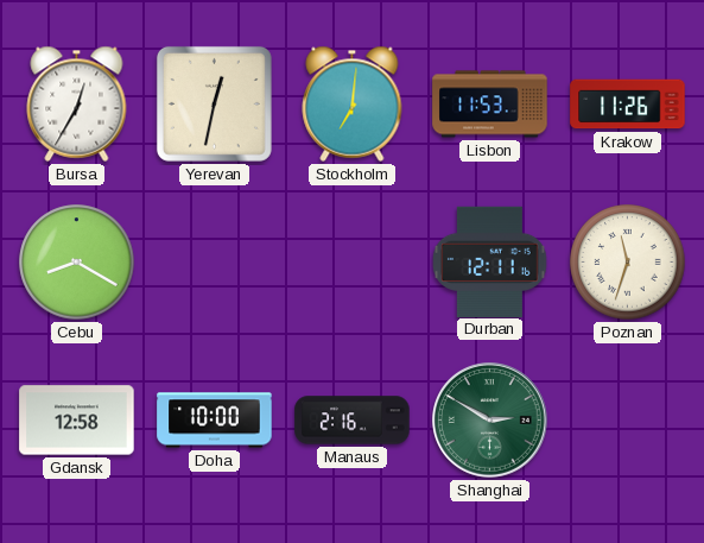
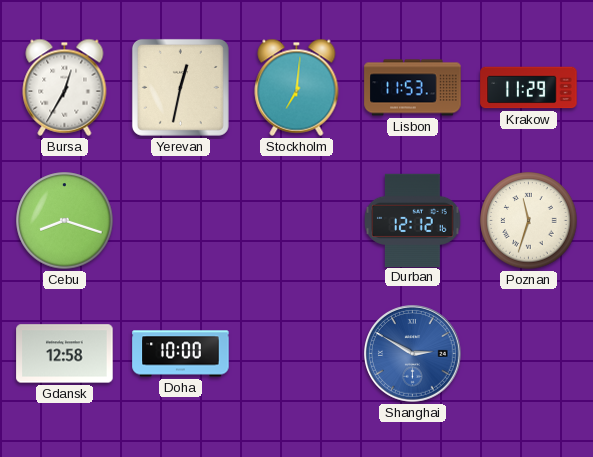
Krakow: 11:26 -> 11:29 (529, 88)
Cebu: 8:20 -> 8:18 (65, 221)
Durban: 12:11 -> 12:12 (413, 220)
Manaus: 2:16 -> none (353, 421)
Shanghai dial: green -> blue (413, 354)
